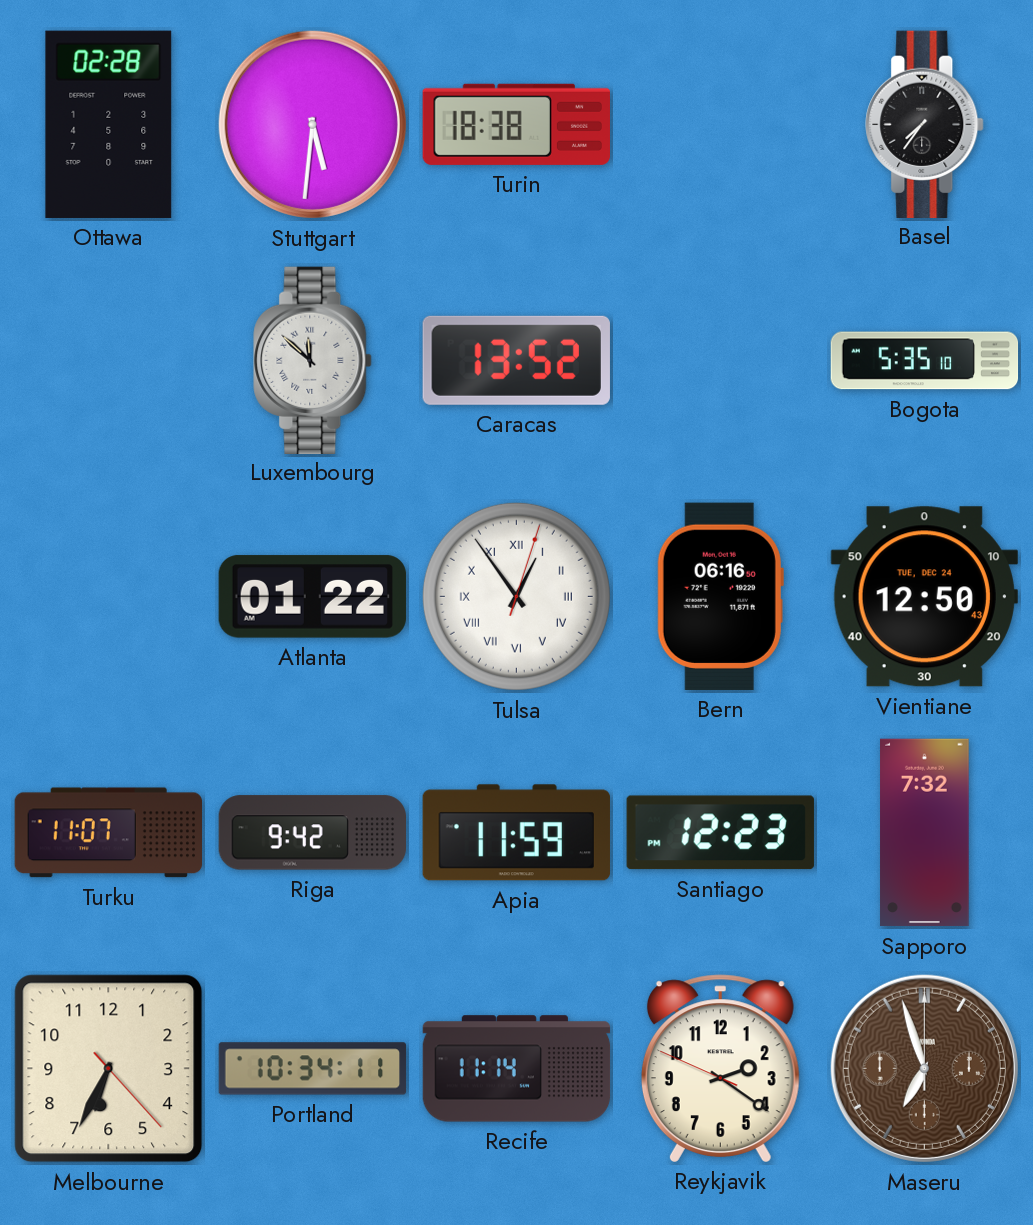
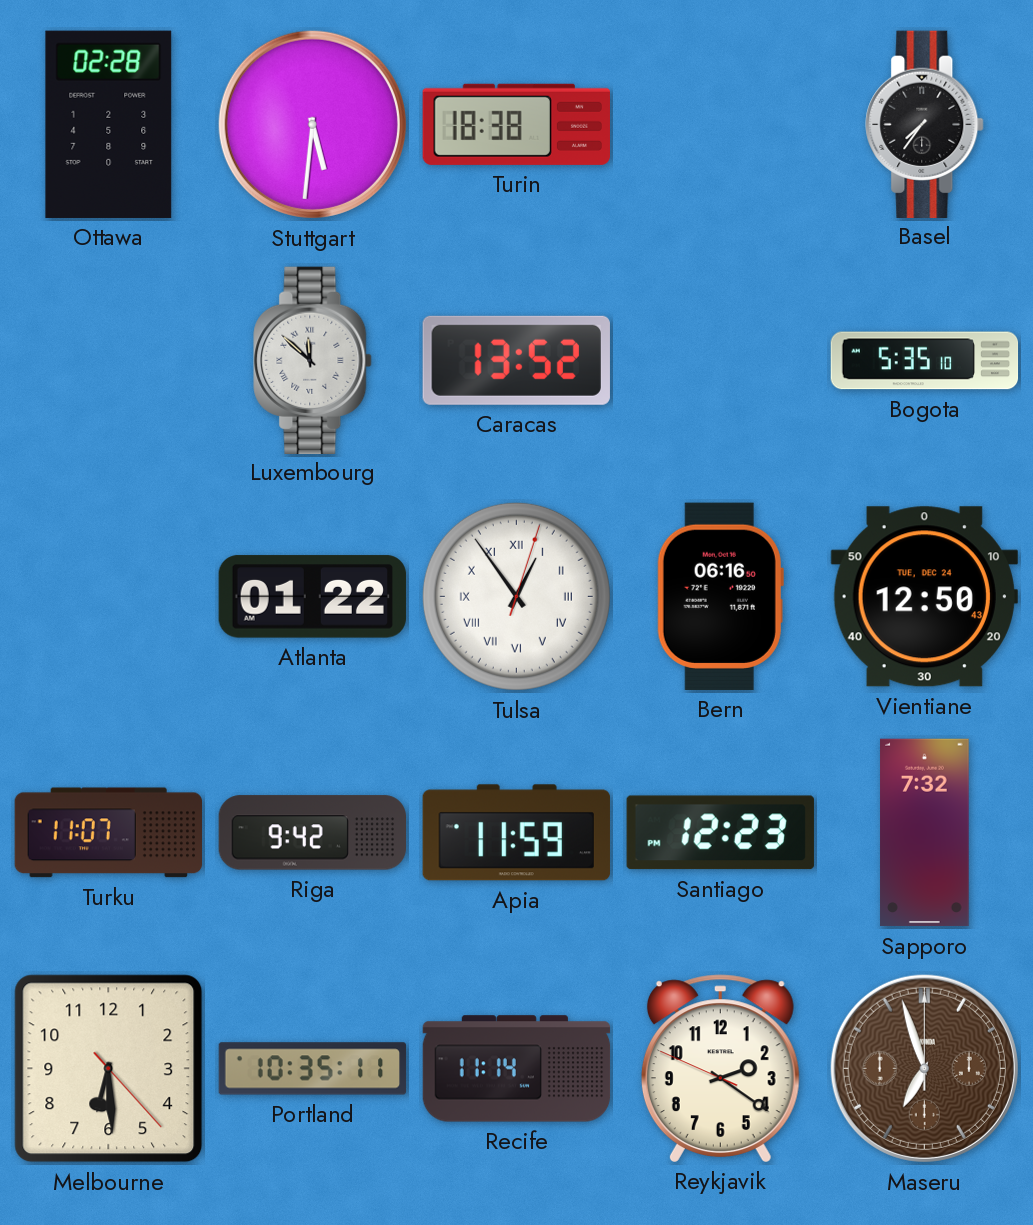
Melbourne: 6:34 -> 6:29 (109, 1069)
Portland: 10:34 -> 10:35 (313, 1069)
